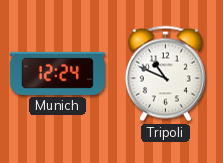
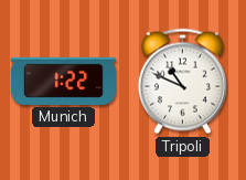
Munich: 12:24 -> 1:22 (63, 81)
